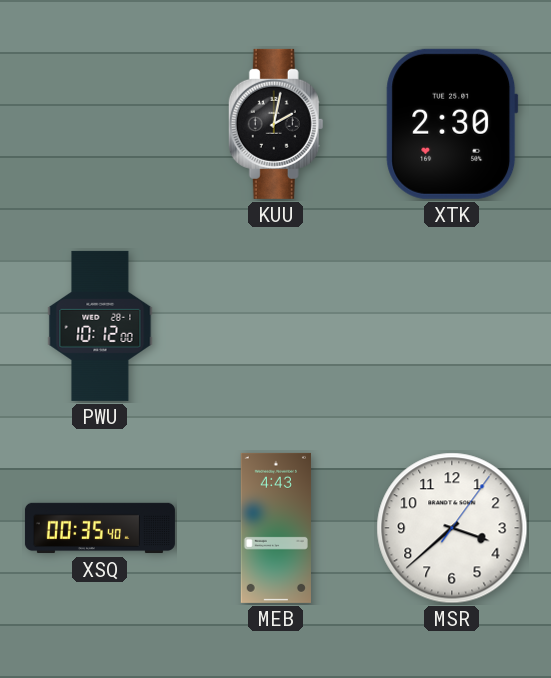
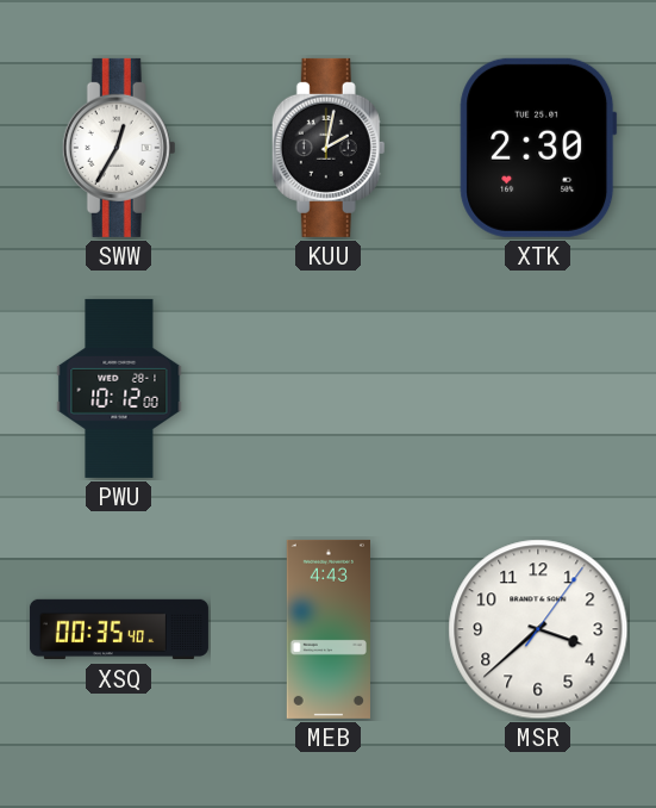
SWW: none -> 12:35 (119, 148)
